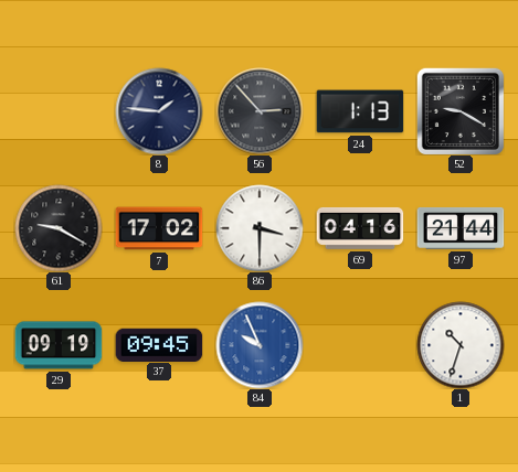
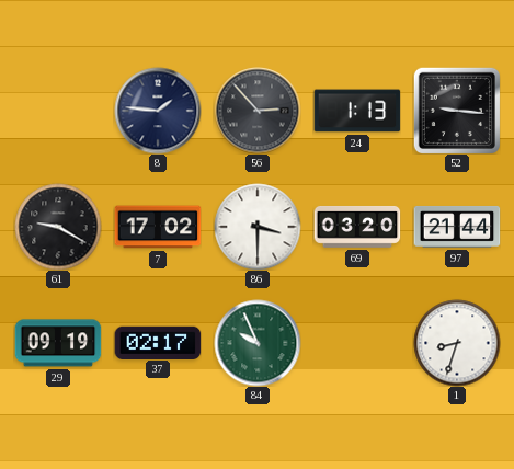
52: 9:20 -> 9:16 (457, 111)
69: 04:16 -> 03:20 (357, 227)
37: 09:45 -> 02:17 (158, 342)
84 dial: blue -> green (258, 343)
1: 10:33 -> 8:33 (457, 343)
